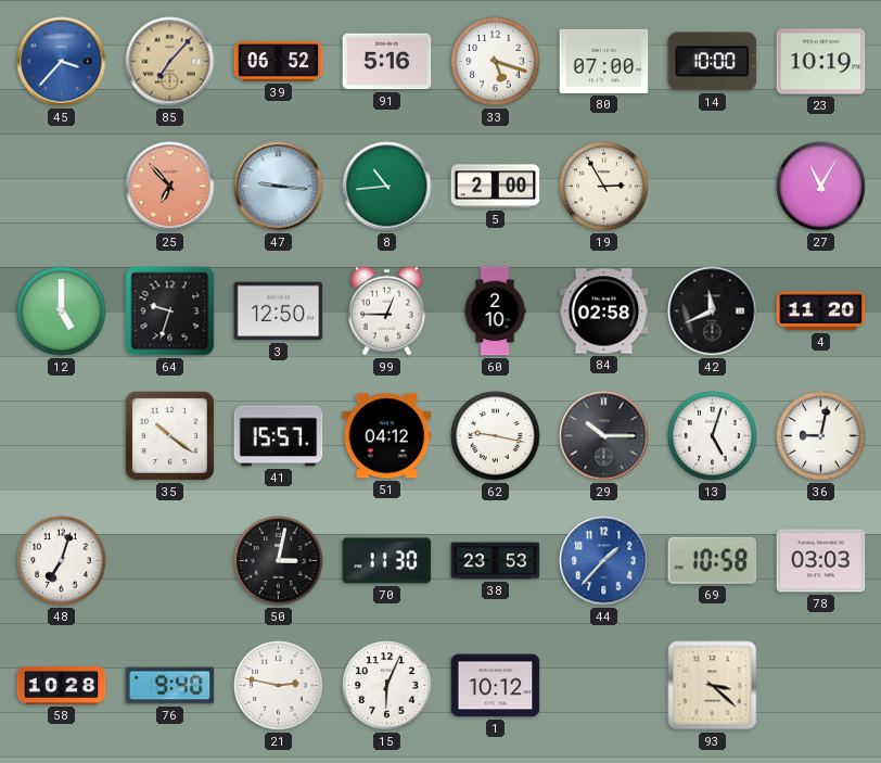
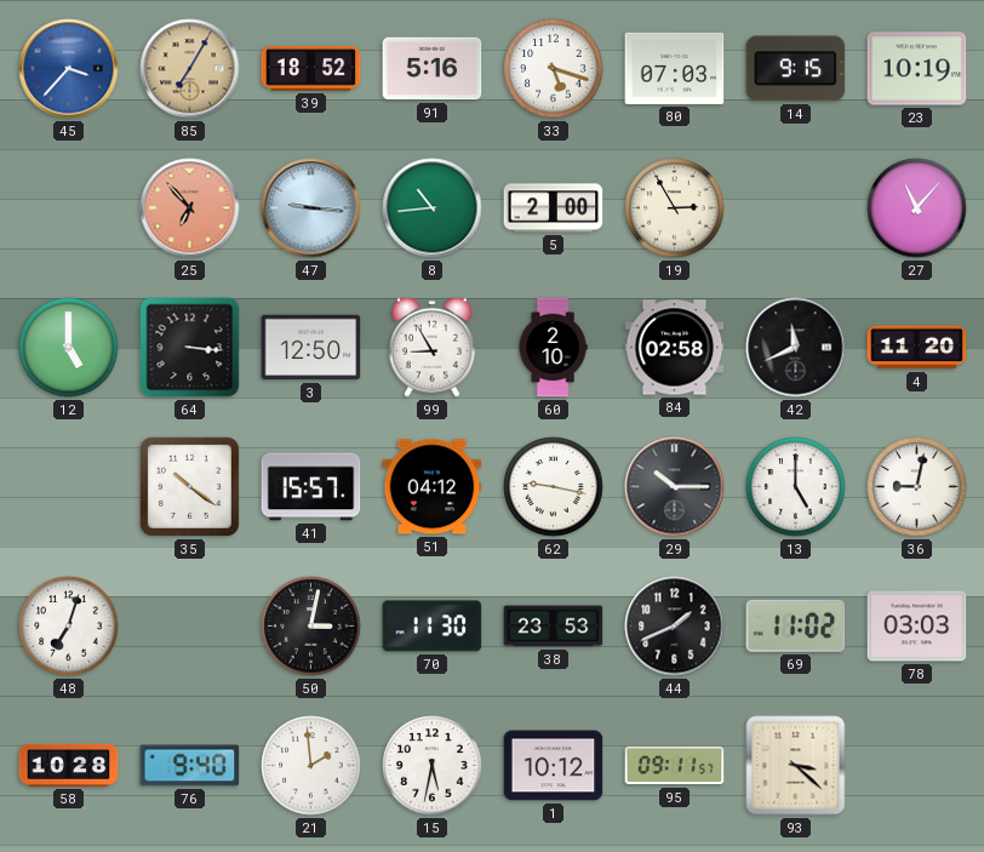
85: 7:07 -> 7:05 (190, 69)
39: 06:52 -> 18:52 (311, 69)
80: 07:00 -> 07:03 (675, 68)
14: 10:00 -> 9:15 (796, 69)
27: 11:05 -> 11:07 (917, 208)
64: 9:33 -> 3:16 (190, 348)
99: 12:45 -> 8:55 (433, 347)
13: 5:03 -> 5:00 (796, 487)
44: 1:37 -> 1:41 (675, 627)
44 dial: blue -> black (675, 627)
69: 10:58 -> 11:02 (796, 625)
21: 2:47 -> 1:59 (311, 766)
15: 6:04 -> 5:32 (433, 766)
95: none -> 09:11 (675, 766)
